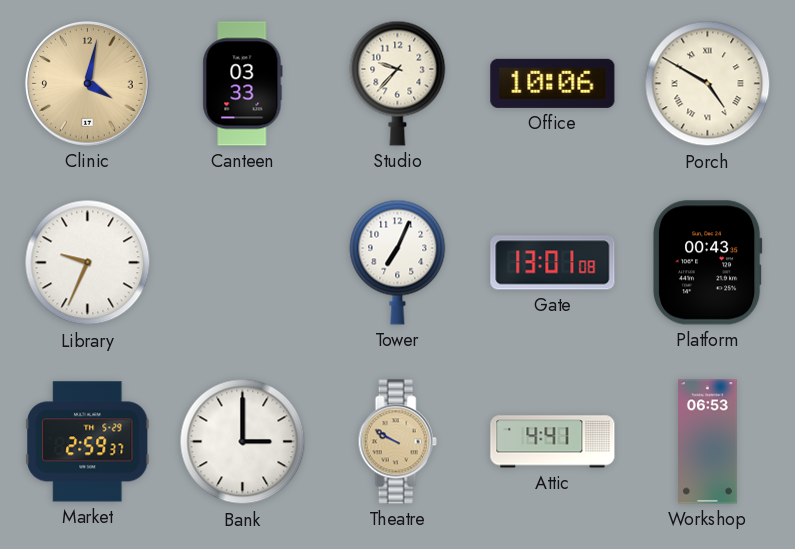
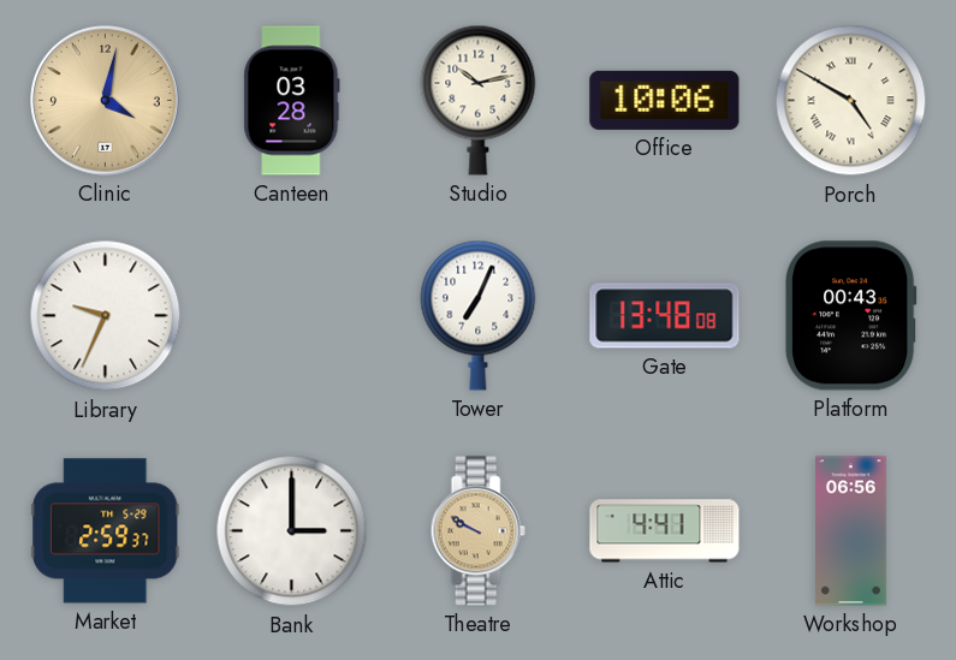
Canteen: 03:33 -> 03:28 (292, 101)
Studio: 9:37 -> 10:13 (479, 100)
Gate: 13:01 -> 13:48 (665, 316)
Workshop: 06:53 -> 06:56 (851, 531)
